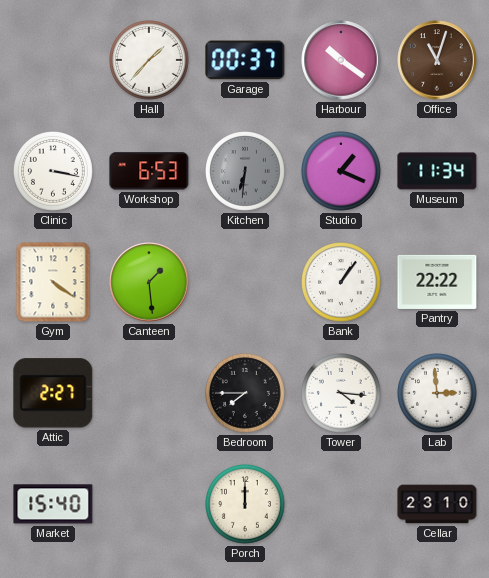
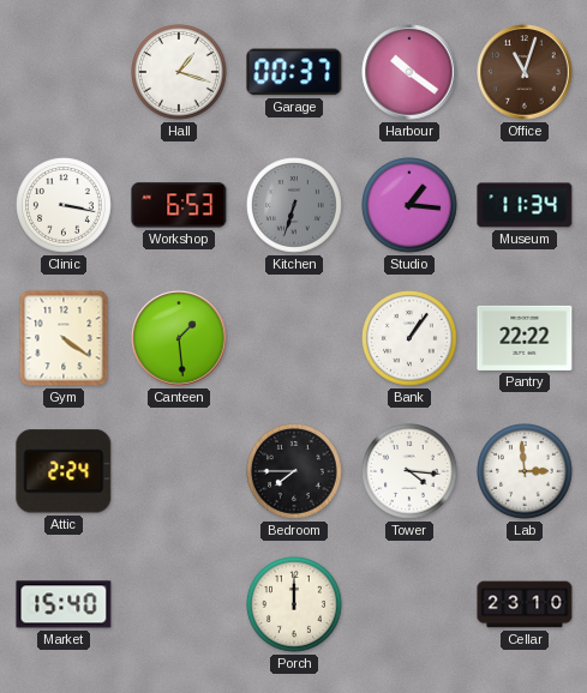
Hall: 1:37 -> 1:18 (180, 73)
Kitchen: 6:31 -> 6:33 (295, 206)
Studio: 1:19 -> 1:16 (411, 206)
Attic: 2:27 -> 2:24 (64, 471)
